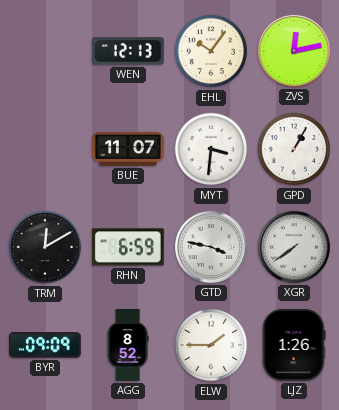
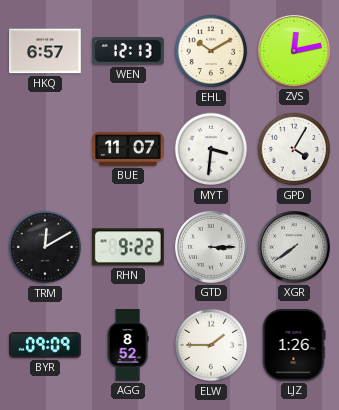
HKQ: none -> 6:57 (45, 51)
EHL: 10:06 -> 10:10 (211, 51)
GPD: 1:05 -> 4:05 (294, 149)
RHN: 6:59 -> 9:22 (128, 247)
GTD: 3:47 -> 3:15 (211, 247)
